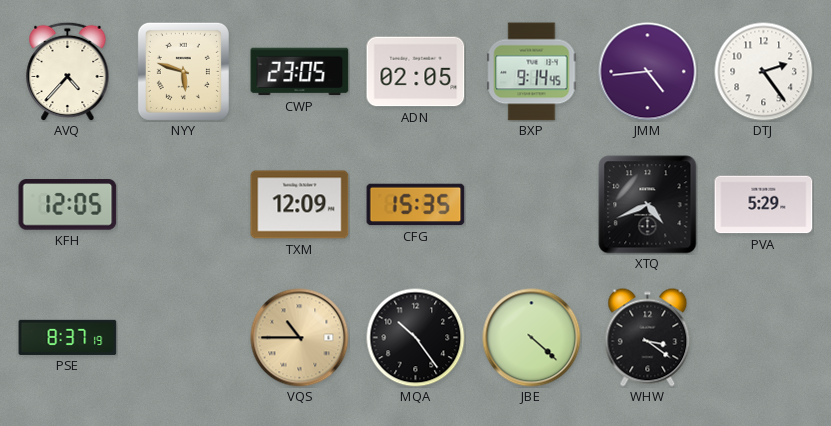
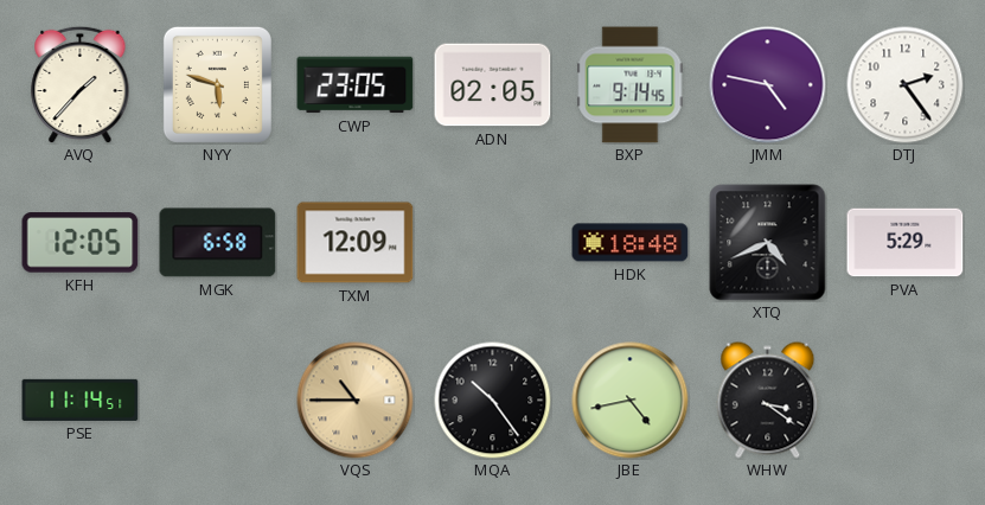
AVQ: 4:37 -> 1:37 (81, 84)
JMM: 4:44 -> 4:47 (768, 85)
MGK: none -> 6:58 (218, 243)
CFG: 15:35 -> none (416, 205)
HDK: none -> 18:48 (631, 243)
PSE: 8:37 -> 11:14 (81, 399)
JBE: 4:22 -> 4:43 (631, 401)
